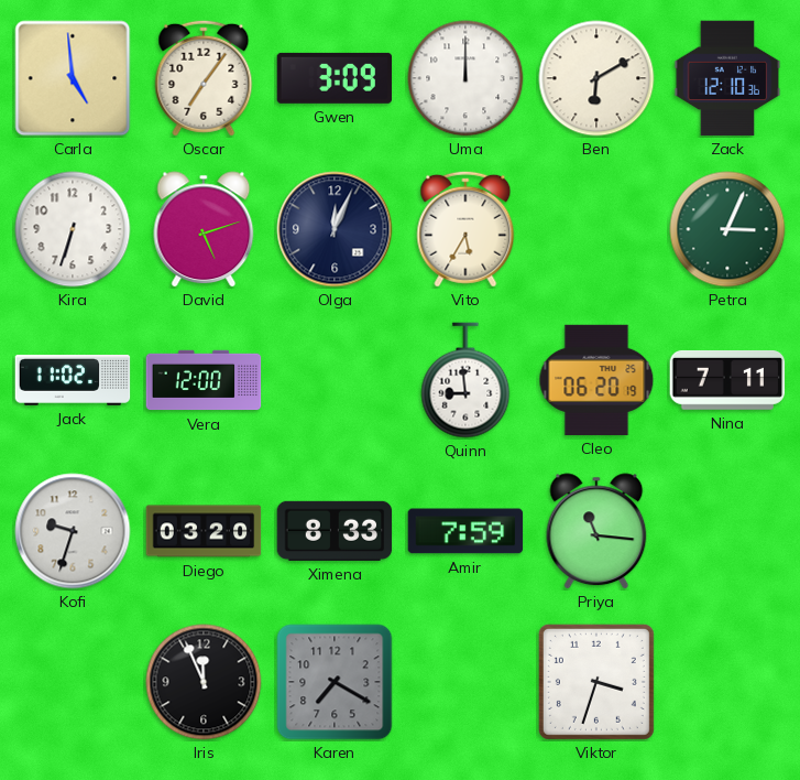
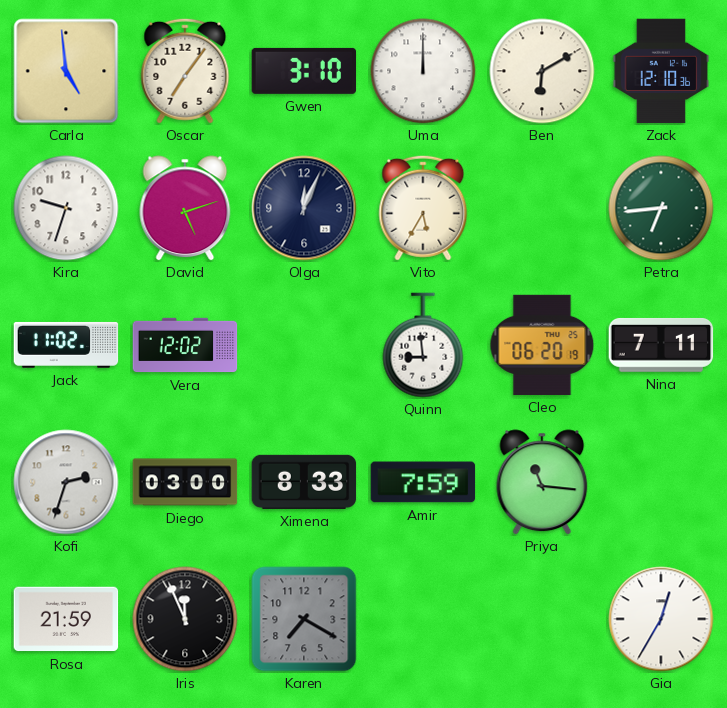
Gwen: 3:09 -> 3:10 (304, 71)
Kira: 6:33 -> 9:33 (66, 208)
Petra: 3:04 -> 6:44 (661, 208)
Vera: 12:00 -> 12:02 (185, 345)
Kofi: 9:33 -> 2:33 (66, 482)
Diego: 03:20 -> 03:00 (185, 482)
Rosa: none -> 21:59 (66, 619)
Viktor: 3:33 -> none (596, 682)
Gia: none -> 12:35 (661, 619)
